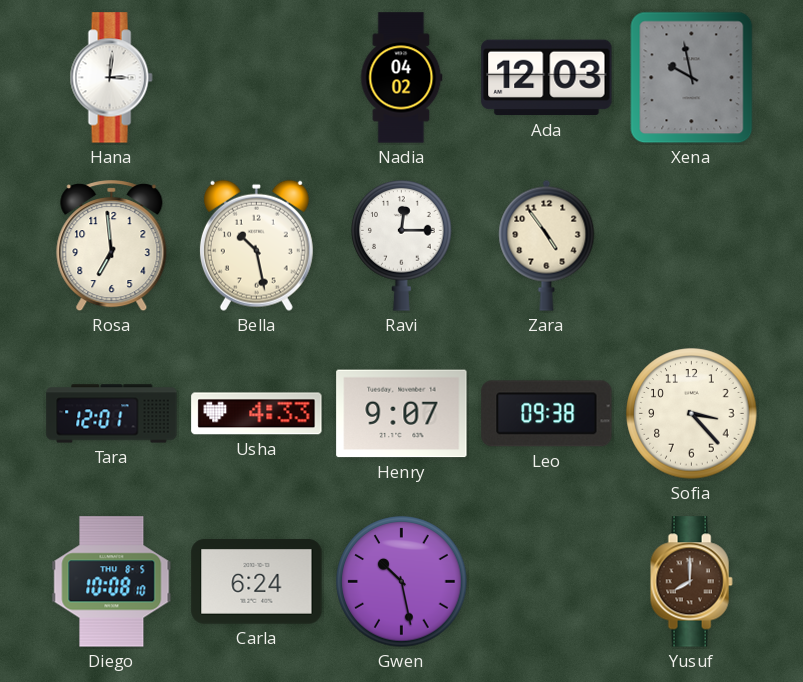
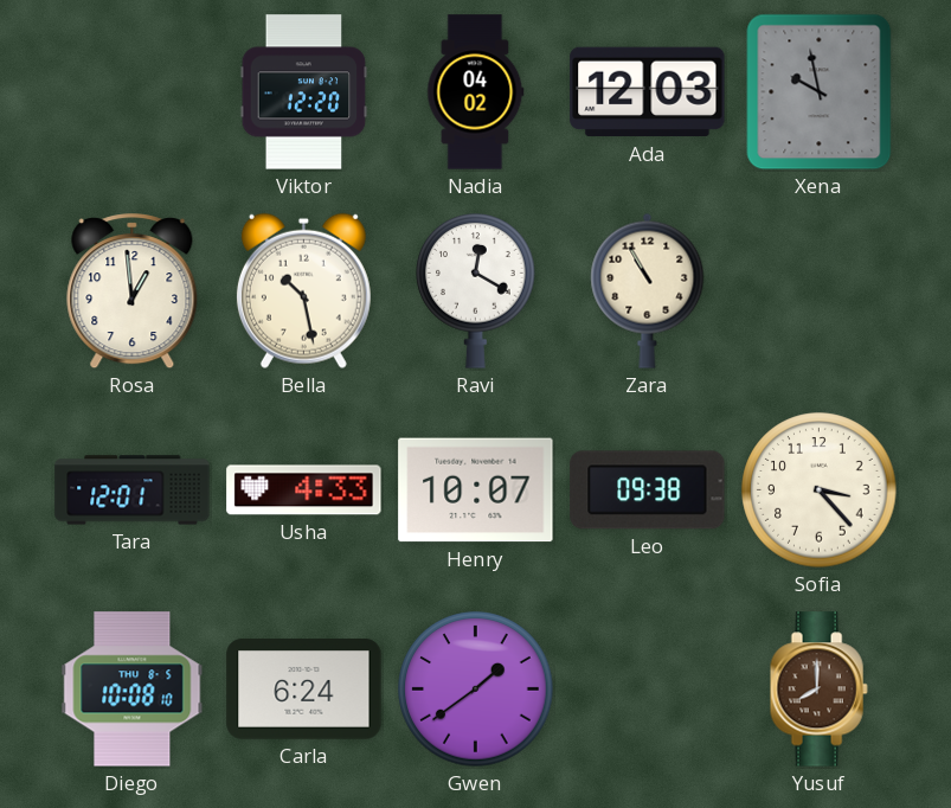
Hana: 3:01 -> none (111, 78)
Viktor: none -> 12:20 (304, 92)
Rosa: 6:59 -> 12:59 (133, 291)
Ravi: 12:15 -> 12:20 (476, 291)
Zara: 4:54 -> 10:55 (648, 290)
Henry: 9:07 -> 10:07 (476, 490)
Gwen: 10:28 -> 1:39 (476, 690)
